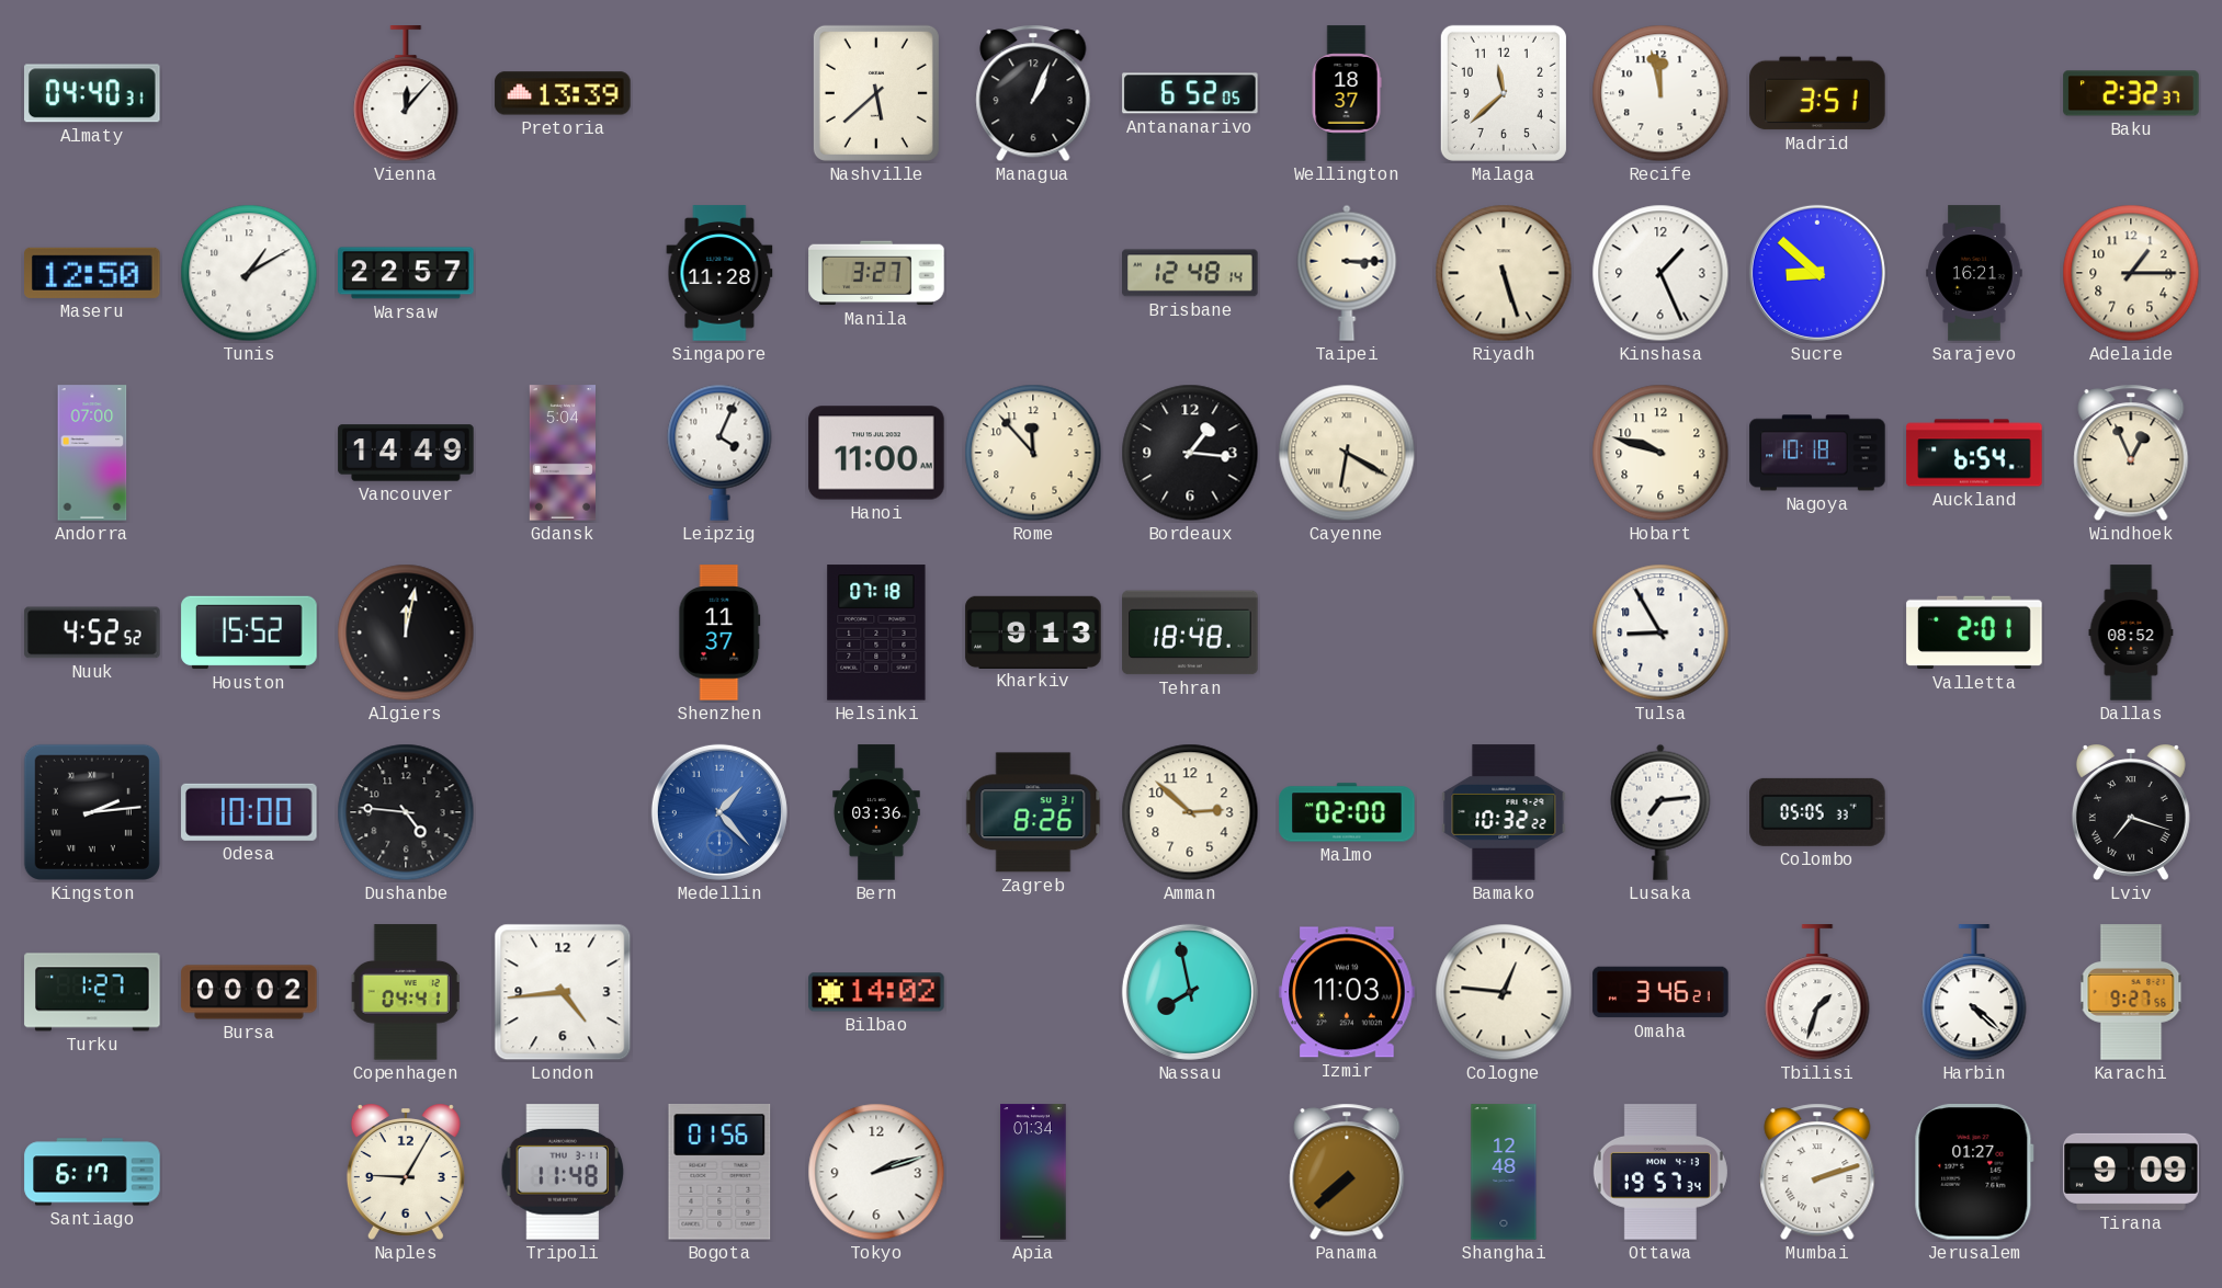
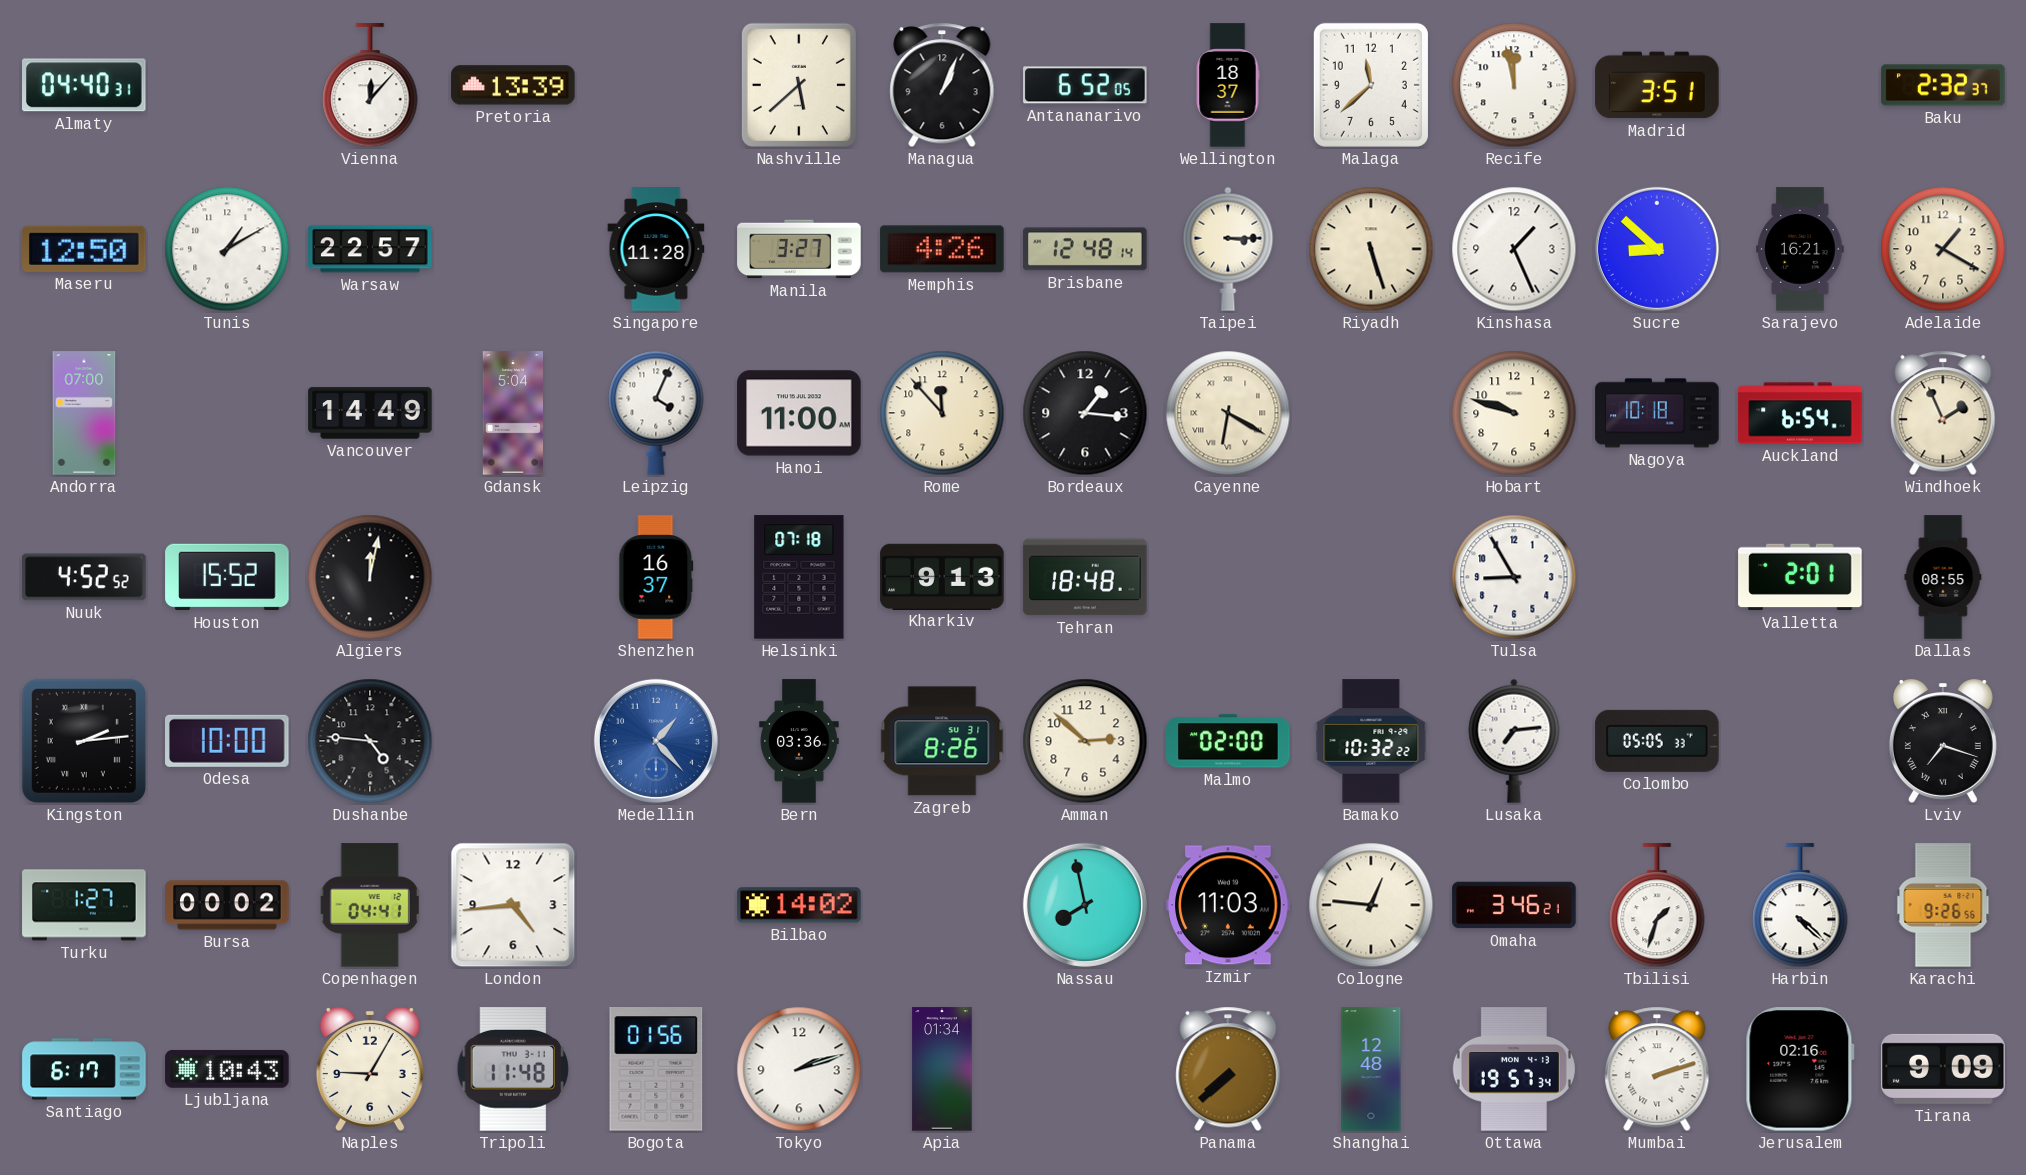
Memphis: none -> 4:26 (942, 249)
Adelaide: 1:15 -> 1:20 (1943, 249)
Windhoek: 12:56 -> 1:56 (1943, 413)
Shenzhen: 11:37 -> 16:37 (656, 577)
Dallas: 08:52 -> 08:55 (1943, 577)
Karachi: 9:27 -> 9:26 (1943, 905)
Ljubljana: none -> 10:43 (227, 1069)
Jerusalem: 01:27 -> 02:16 (1800, 1069)
